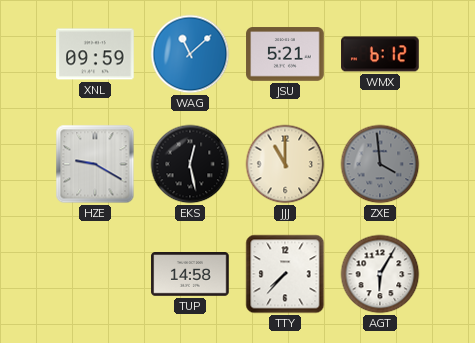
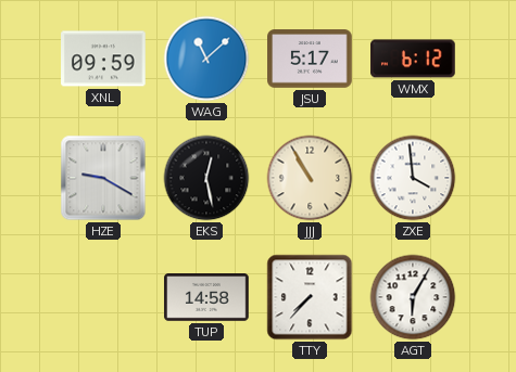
JSU: 5:21 -> 5:17 (310, 59)
JJJ: 11:00 -> 10:55 (310, 178)
ZXE dial: grey -> white (413, 178)
